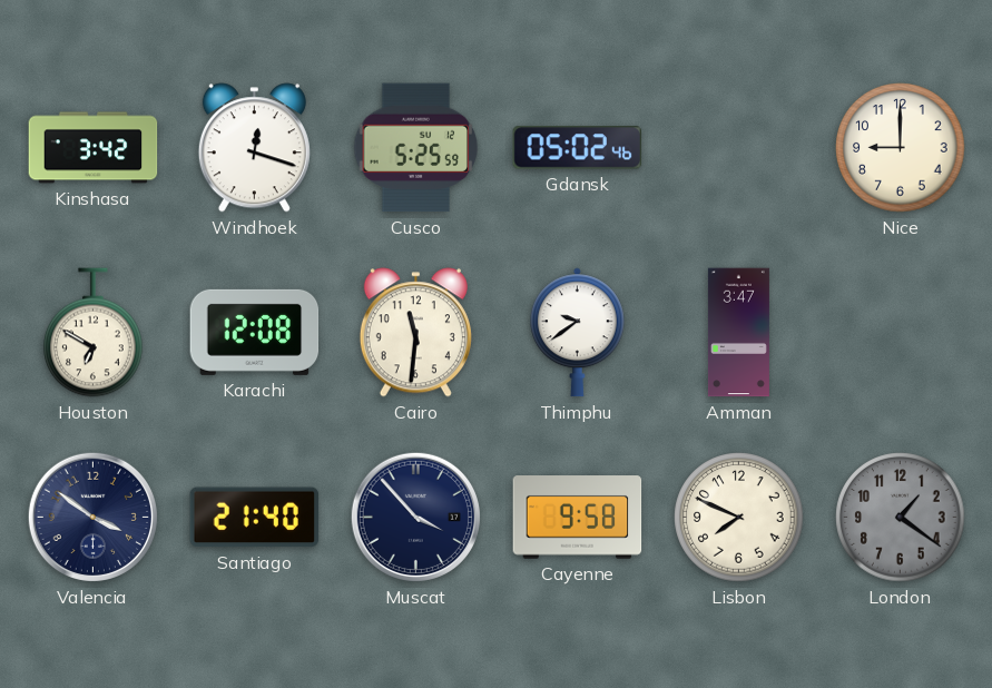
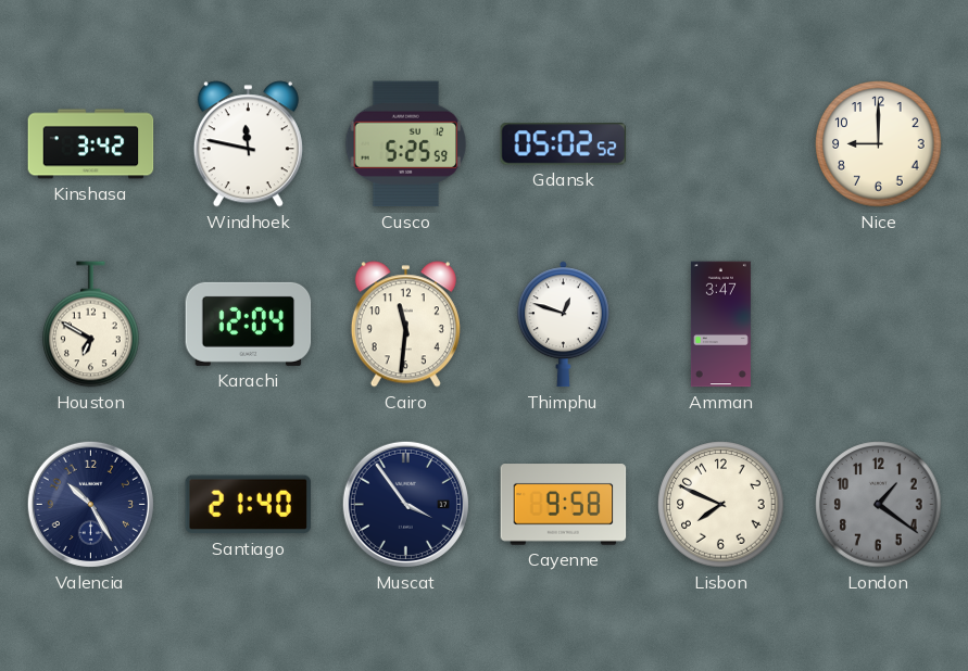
Windhoek: 12:18 -> 11:47 (248, 144)
Gdansk: 05:02:46 -> 05:02:52 (564, 144)
Karachi: 12:08 -> 12:04 (249, 324)
Thimphu: 9:39 -> 12:48 (563, 325)
Valencia: 3:51 -> 10:25 (90, 504)
Muscat: 3:53 -> 3:54 (405, 504)
